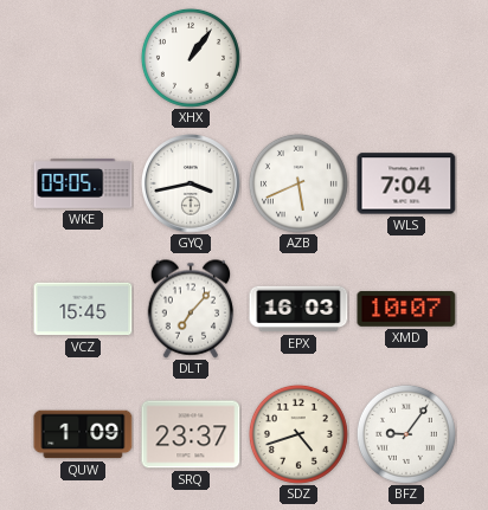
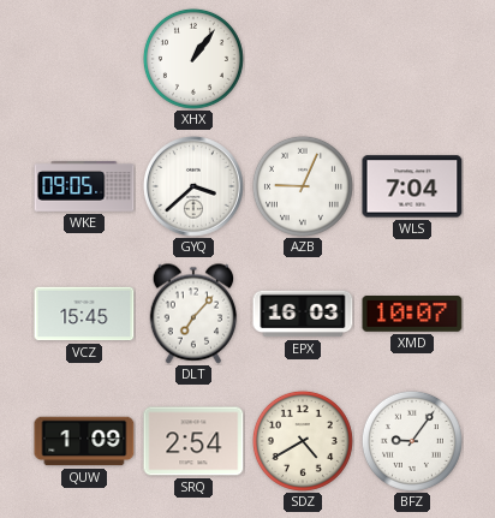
GYQ: 3:43 -> 3:38 (195, 187)
AZB: 5:41 -> 9:04 (303, 186)
SRQ: 23:37 -> 2:54 (193, 441)
SDZ: 4:42 -> 4:40 (303, 441)
